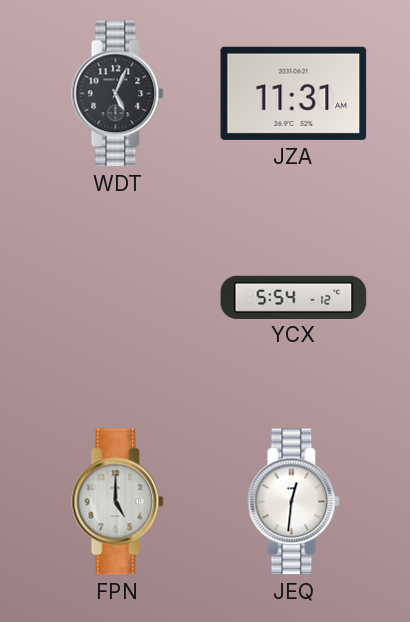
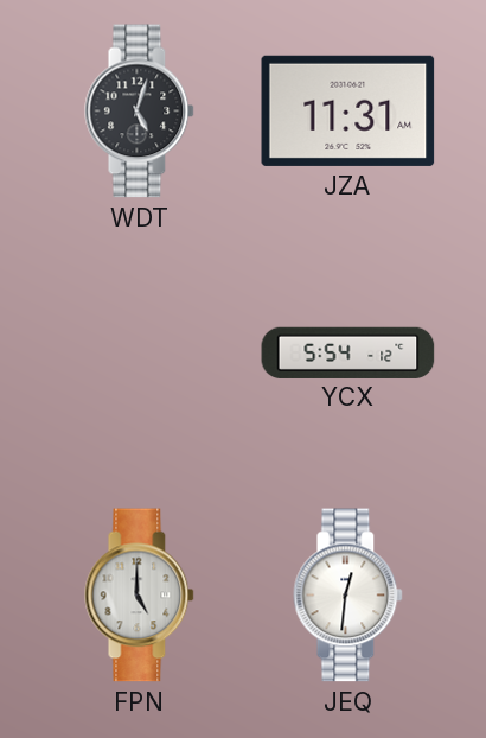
WDT: 5:04 -> 5:03 (140, 112)
